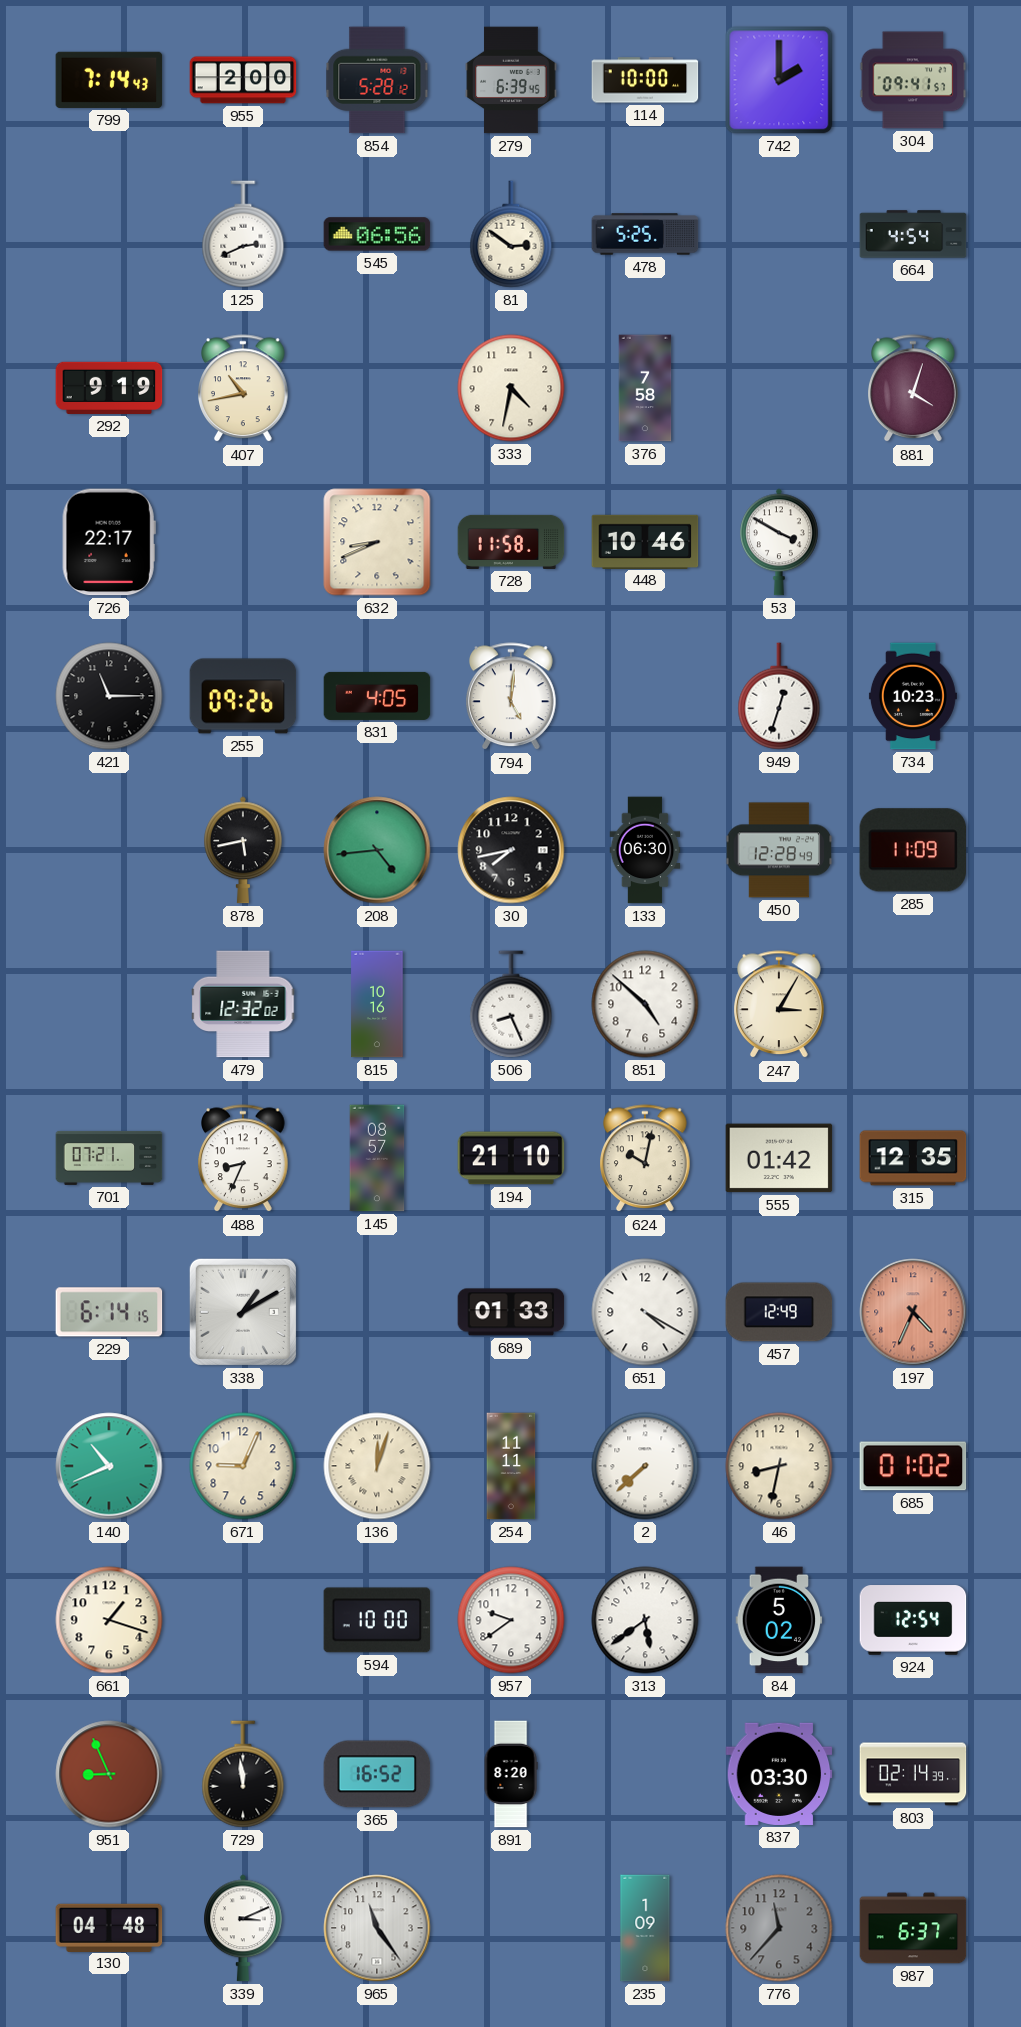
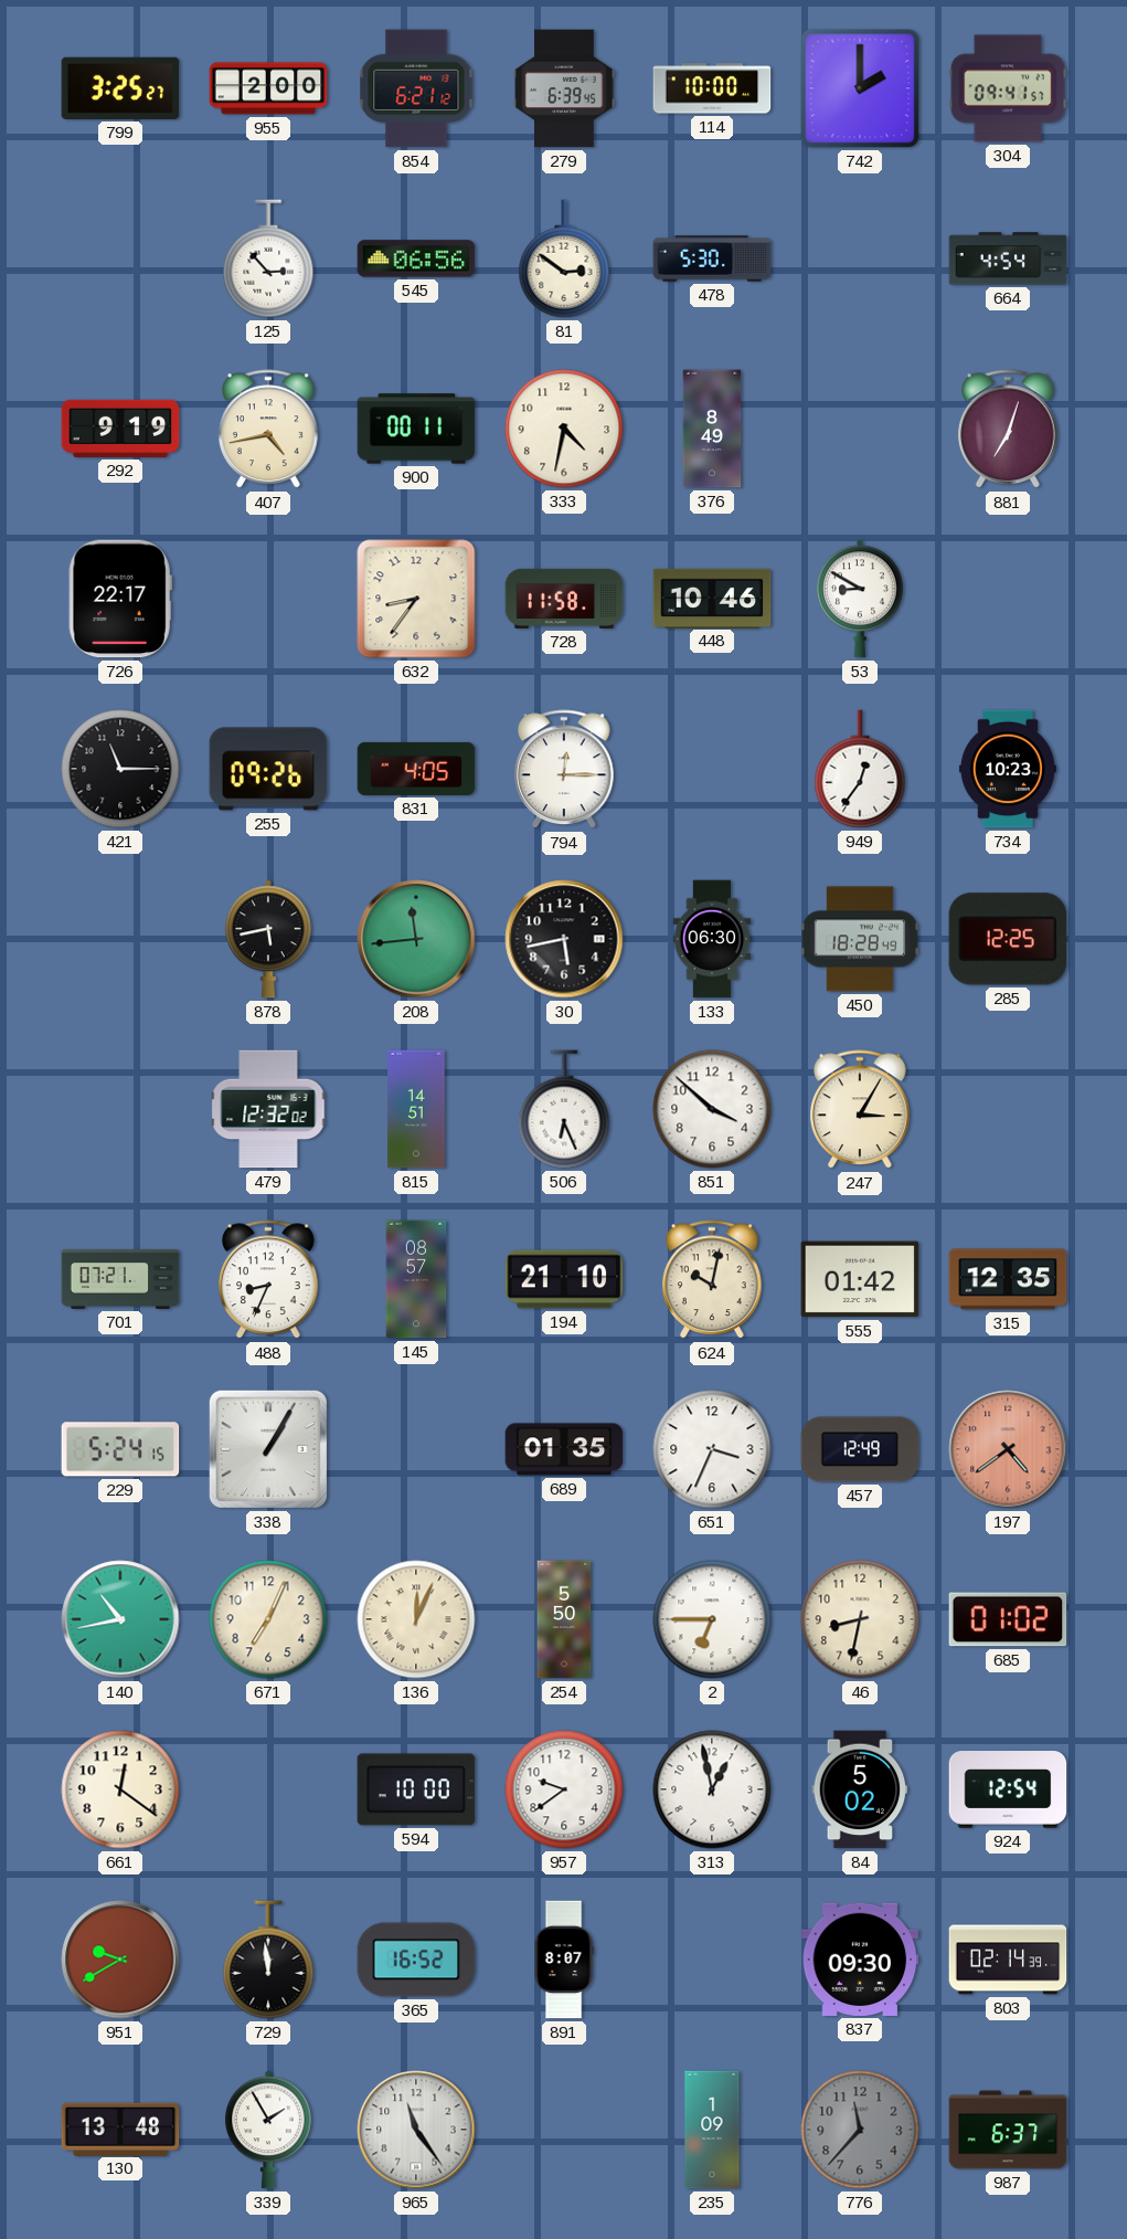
799: 7:14 -> 3:25 (120, 88)
854: 5:28 -> 6:21 (416, 88)
125: 2:41 -> 2:53 (268, 258)
478: 5:25 -> 5:30 (712, 258)
407: 10:43 -> 4:43 (269, 430)
900: none -> 00:11 (416, 429)
376: 7:58 -> 8:49 (712, 429)
881: 4:03 -> 7:03 (1009, 430)
632: 8:41 -> 8:36 (416, 599)
53: 3:50 -> 8:50 (861, 599)
794: 5:01 -> 12:15 (565, 770)
949: 12:33 -> 12:36 (860, 769)
208: 4:44 -> 11:44 (416, 939)
30: 7:43 -> 5:43 (564, 939)
450: 12:28 -> 18:28 (860, 939)
285: 11:09 -> 12:25 (1008, 939)
815: 10:16 -> 14:51 (416, 1109)
506: 8:26 -> 6:26 (564, 1109)
851: 4:52 -> 3:52 (712, 1109)
229: 6:14 -> 5:24 (120, 1449)
338: 1:10 -> 1:05 (268, 1449)
689: 01:33 -> 01:35 (564, 1449)
651: 4:20 -> 3:34 (712, 1449)
197: 4:34 -> 4:39 (1008, 1449)
140: 10:41 -> 10:43 (120, 1619)
671: 9:04 -> 7:04 (268, 1619)
136: 12:03 -> 12:04 (416, 1619)
254: 11:11 -> 5:50 (564, 1619)
2: 7:38 -> 6:45 (712, 1619)
661: 1:18 -> 12:21 (120, 1789)
313: 5:39 -> 12:58 (712, 1789)
951: 8:56 -> 9:40 (120, 1960)
891: 8:20 -> 8:07 (564, 1960)
837: 03:30 -> 09:30 (860, 1960)
130: 04:48 -> 13:48 (120, 2129)
339: 3:11 -> 1:55 (269, 2130)
